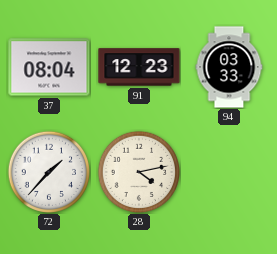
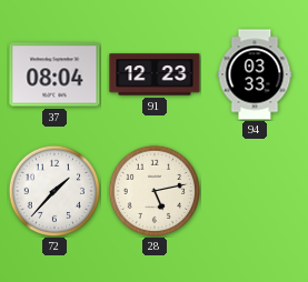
28: 4:13 -> 5:13 (153, 190)
